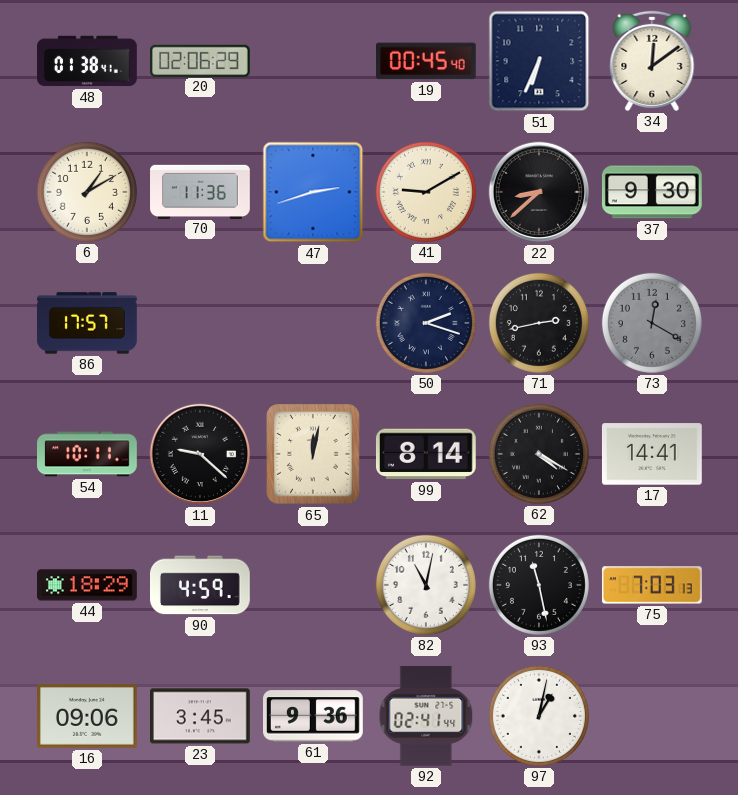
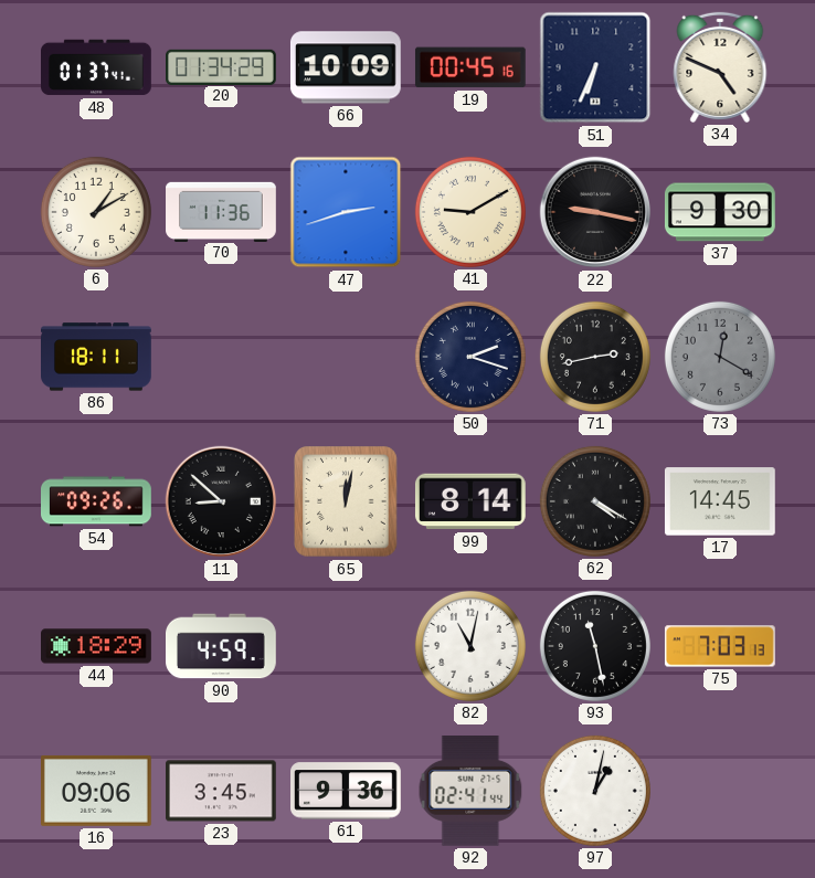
48: 01:38 -> 01:37 (97, 67)
20: 02:06 -> 01:34 (222, 66)
66: none -> 10:09 (346, 67)
19: 00:45:40 -> 00:45:16 (470, 67)
34: 12:09 -> 4:49 (720, 67)
22: 8:38 -> 9:17 (595, 212)
86: 17:57 -> 18:11 (97, 357)
54: 10:11 -> 09:26 (96, 501)
11: 9:22 -> 8:52 (221, 501)
17: 14:41 -> 14:45 (720, 501)
